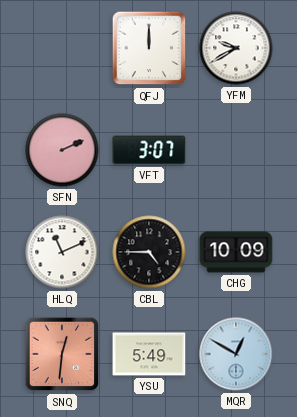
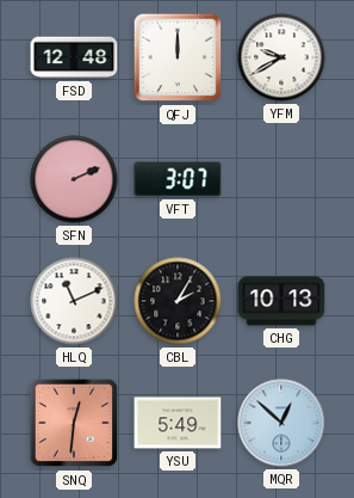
FSD: none -> 12:48 (74, 57)
CBL: 4:45 -> 2:05 (178, 301)
CHG: 10:09 -> 10:13 (281, 301)
MQR: 12:50 -> 12:52 (281, 423)
